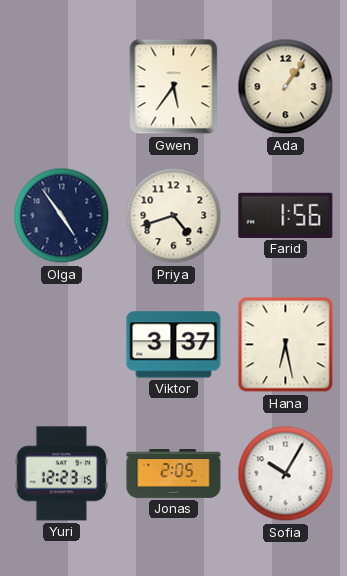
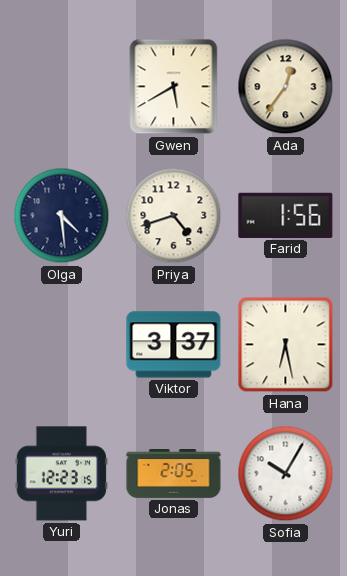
Gwen: 5:36 -> 5:40 (174, 87)
Ada: 1:06 -> 12:36 (286, 87)
Olga: 4:54 -> 4:29 (62, 216)
